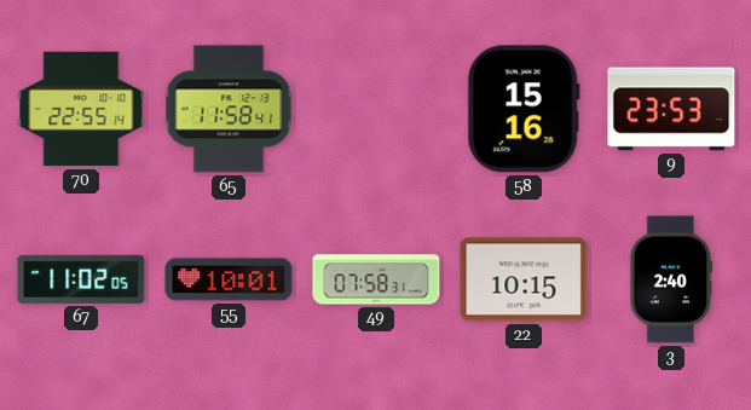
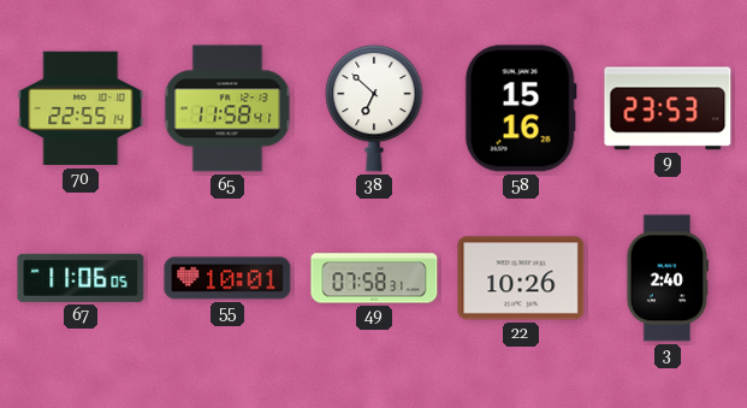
38: none -> 6:52 (374, 108)
67: 11:02 -> 11:06 (81, 278)
22: 10:15 -> 10:26 (521, 278)
